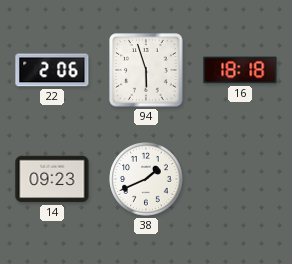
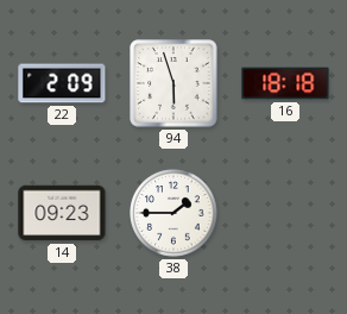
22: 2:06 -> 2:09 (62, 83)
38: 1:41 -> 1:45 (173, 213)
